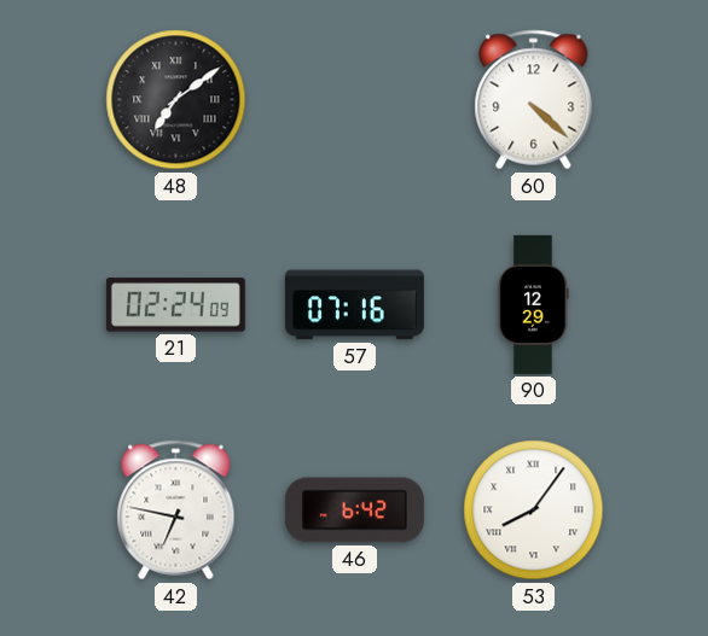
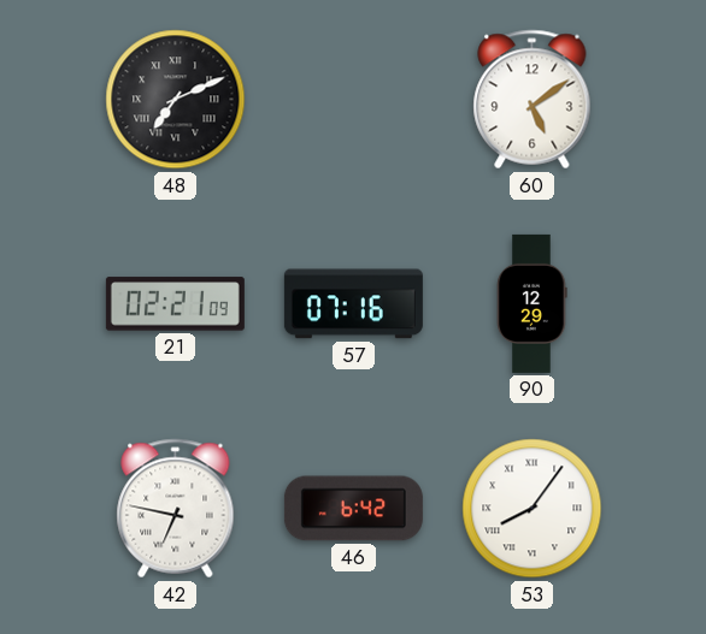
48: 7:09 -> 7:11 (176, 100)
60: 4:22 -> 5:09 (533, 100)
21: 02:24 -> 02:21 (175, 304)
